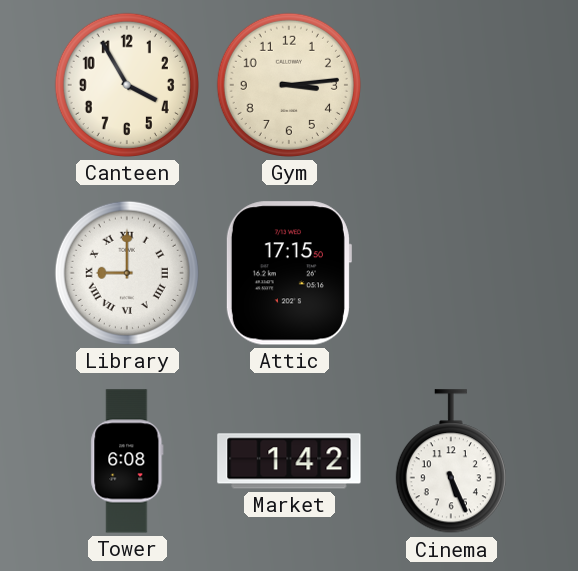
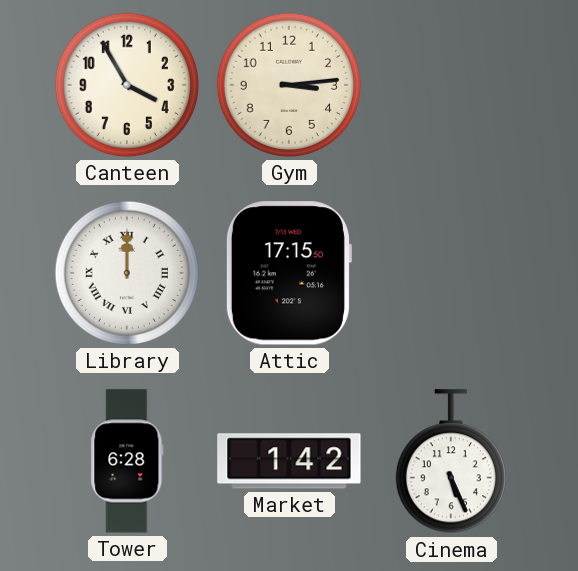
Library: 9:00 -> 12:00 (127, 273)
Tower: 6:08 -> 6:28 (127, 461)
